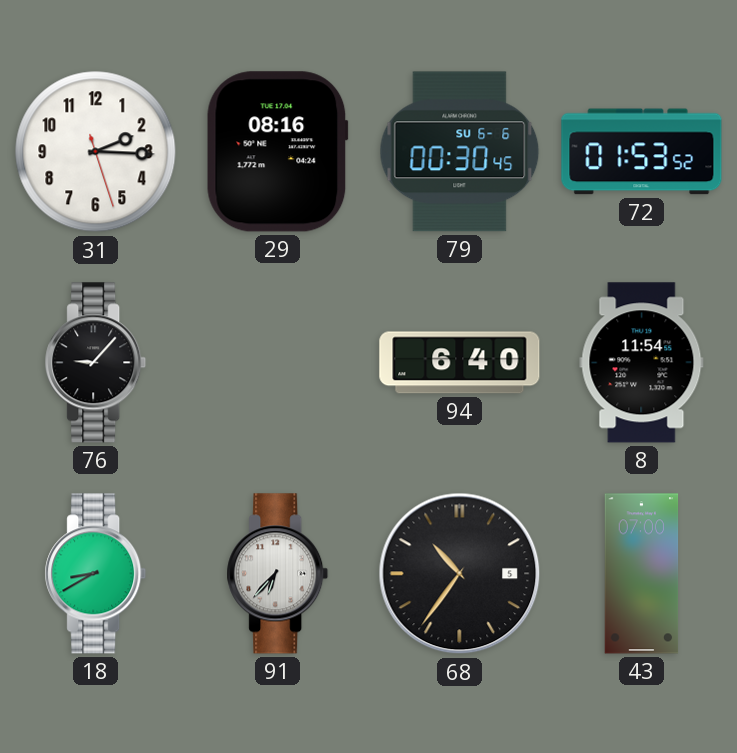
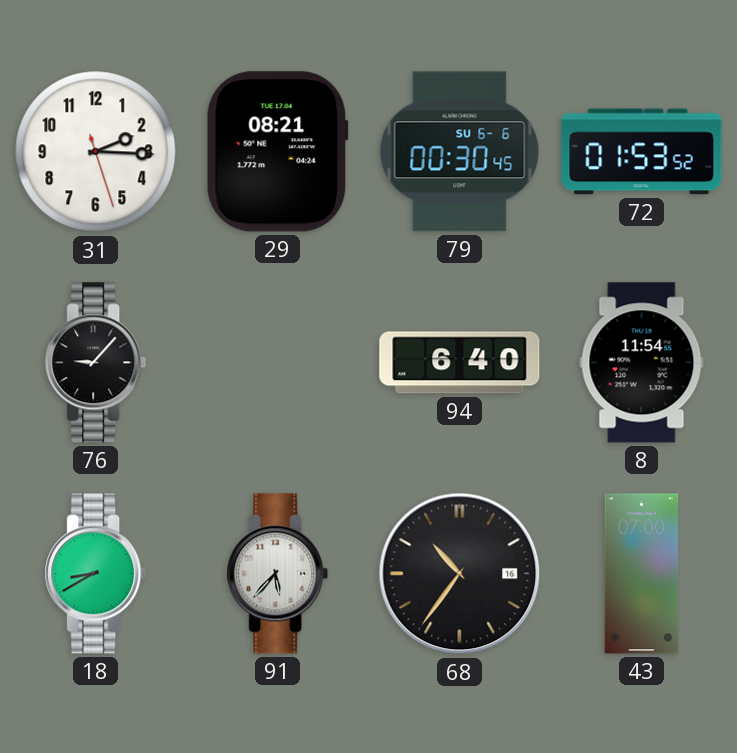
29: 08:16 -> 08:21 (277, 152)
91: 6:37 -> 5:37 (278, 574)
68 date: 5 -> 16 (460, 574)
